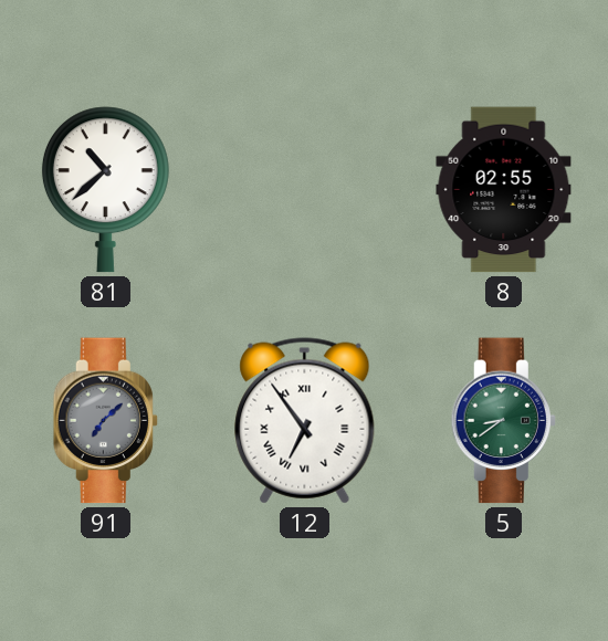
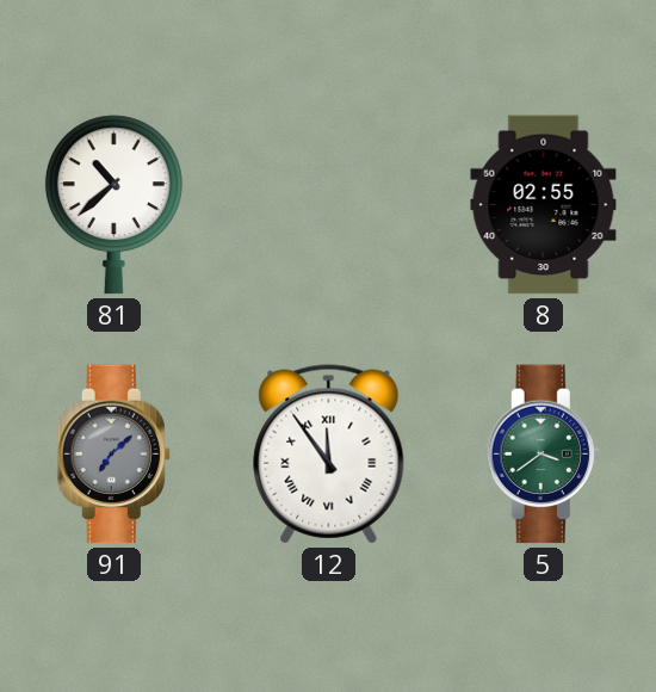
12: 6:54 -> 11:54 (329, 455)
5: 8:39 -> 3:39 (543, 455)
